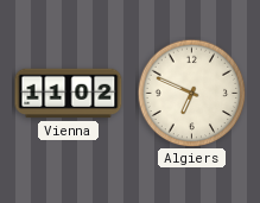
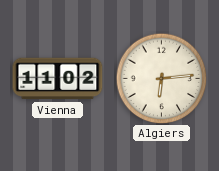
Algiers: 6:49 -> 6:14 (161, 78)
